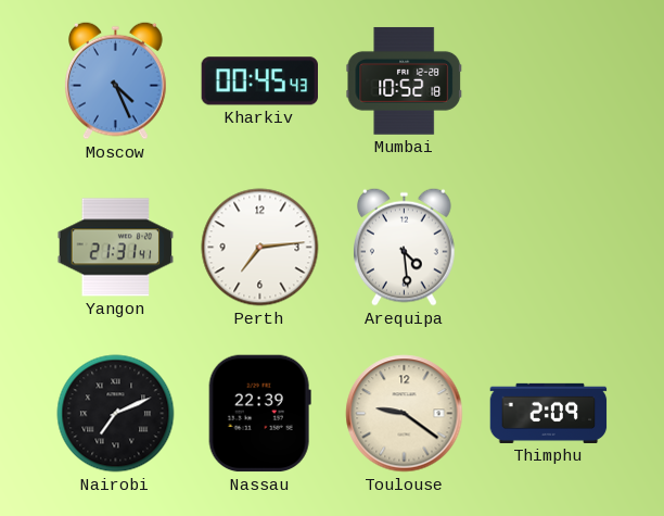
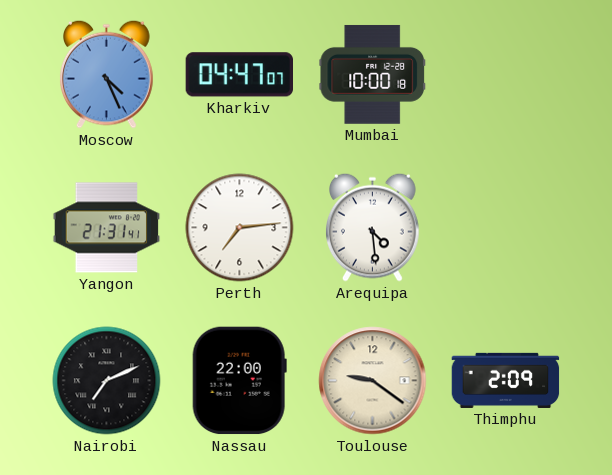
Kharkiv: 00:45 -> 04:47 (240, 75)
Mumbai: 10:52 -> 10:00 (373, 74)
Nassau: 22:39 -> 22:00 (239, 381)
